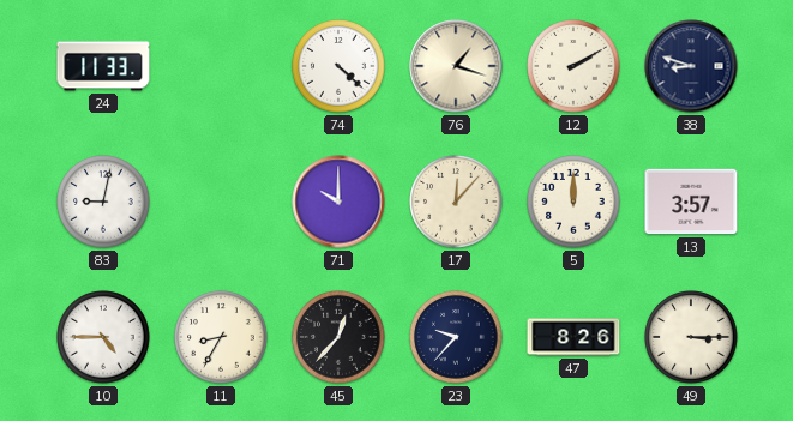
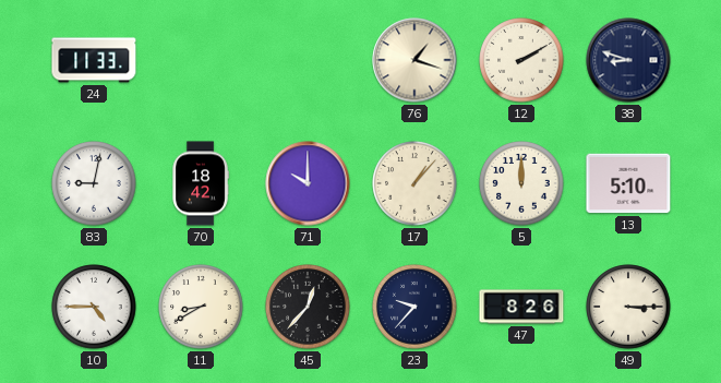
74: 4:22 -> none (338, 66)
70: none -> 18:42 (201, 183)
17: 12:07 -> 1:07 (414, 183)
13: 3:57 -> 5:10 (628, 183)
11: 8:35 -> 8:40 (201, 307)
